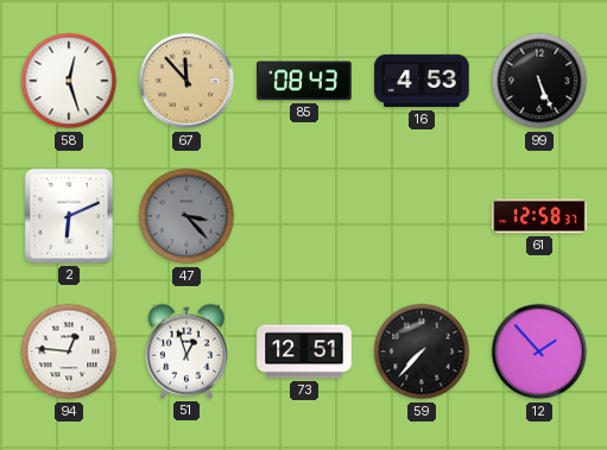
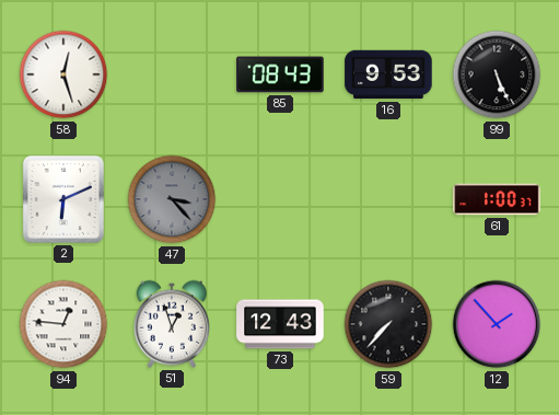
67: 11:53 -> none (186, 81)
16: 4:53 -> 9:53 (388, 74)
61: 12:58 -> 1:00 (497, 199)
73: 12:51 -> 12:43 (280, 324)
